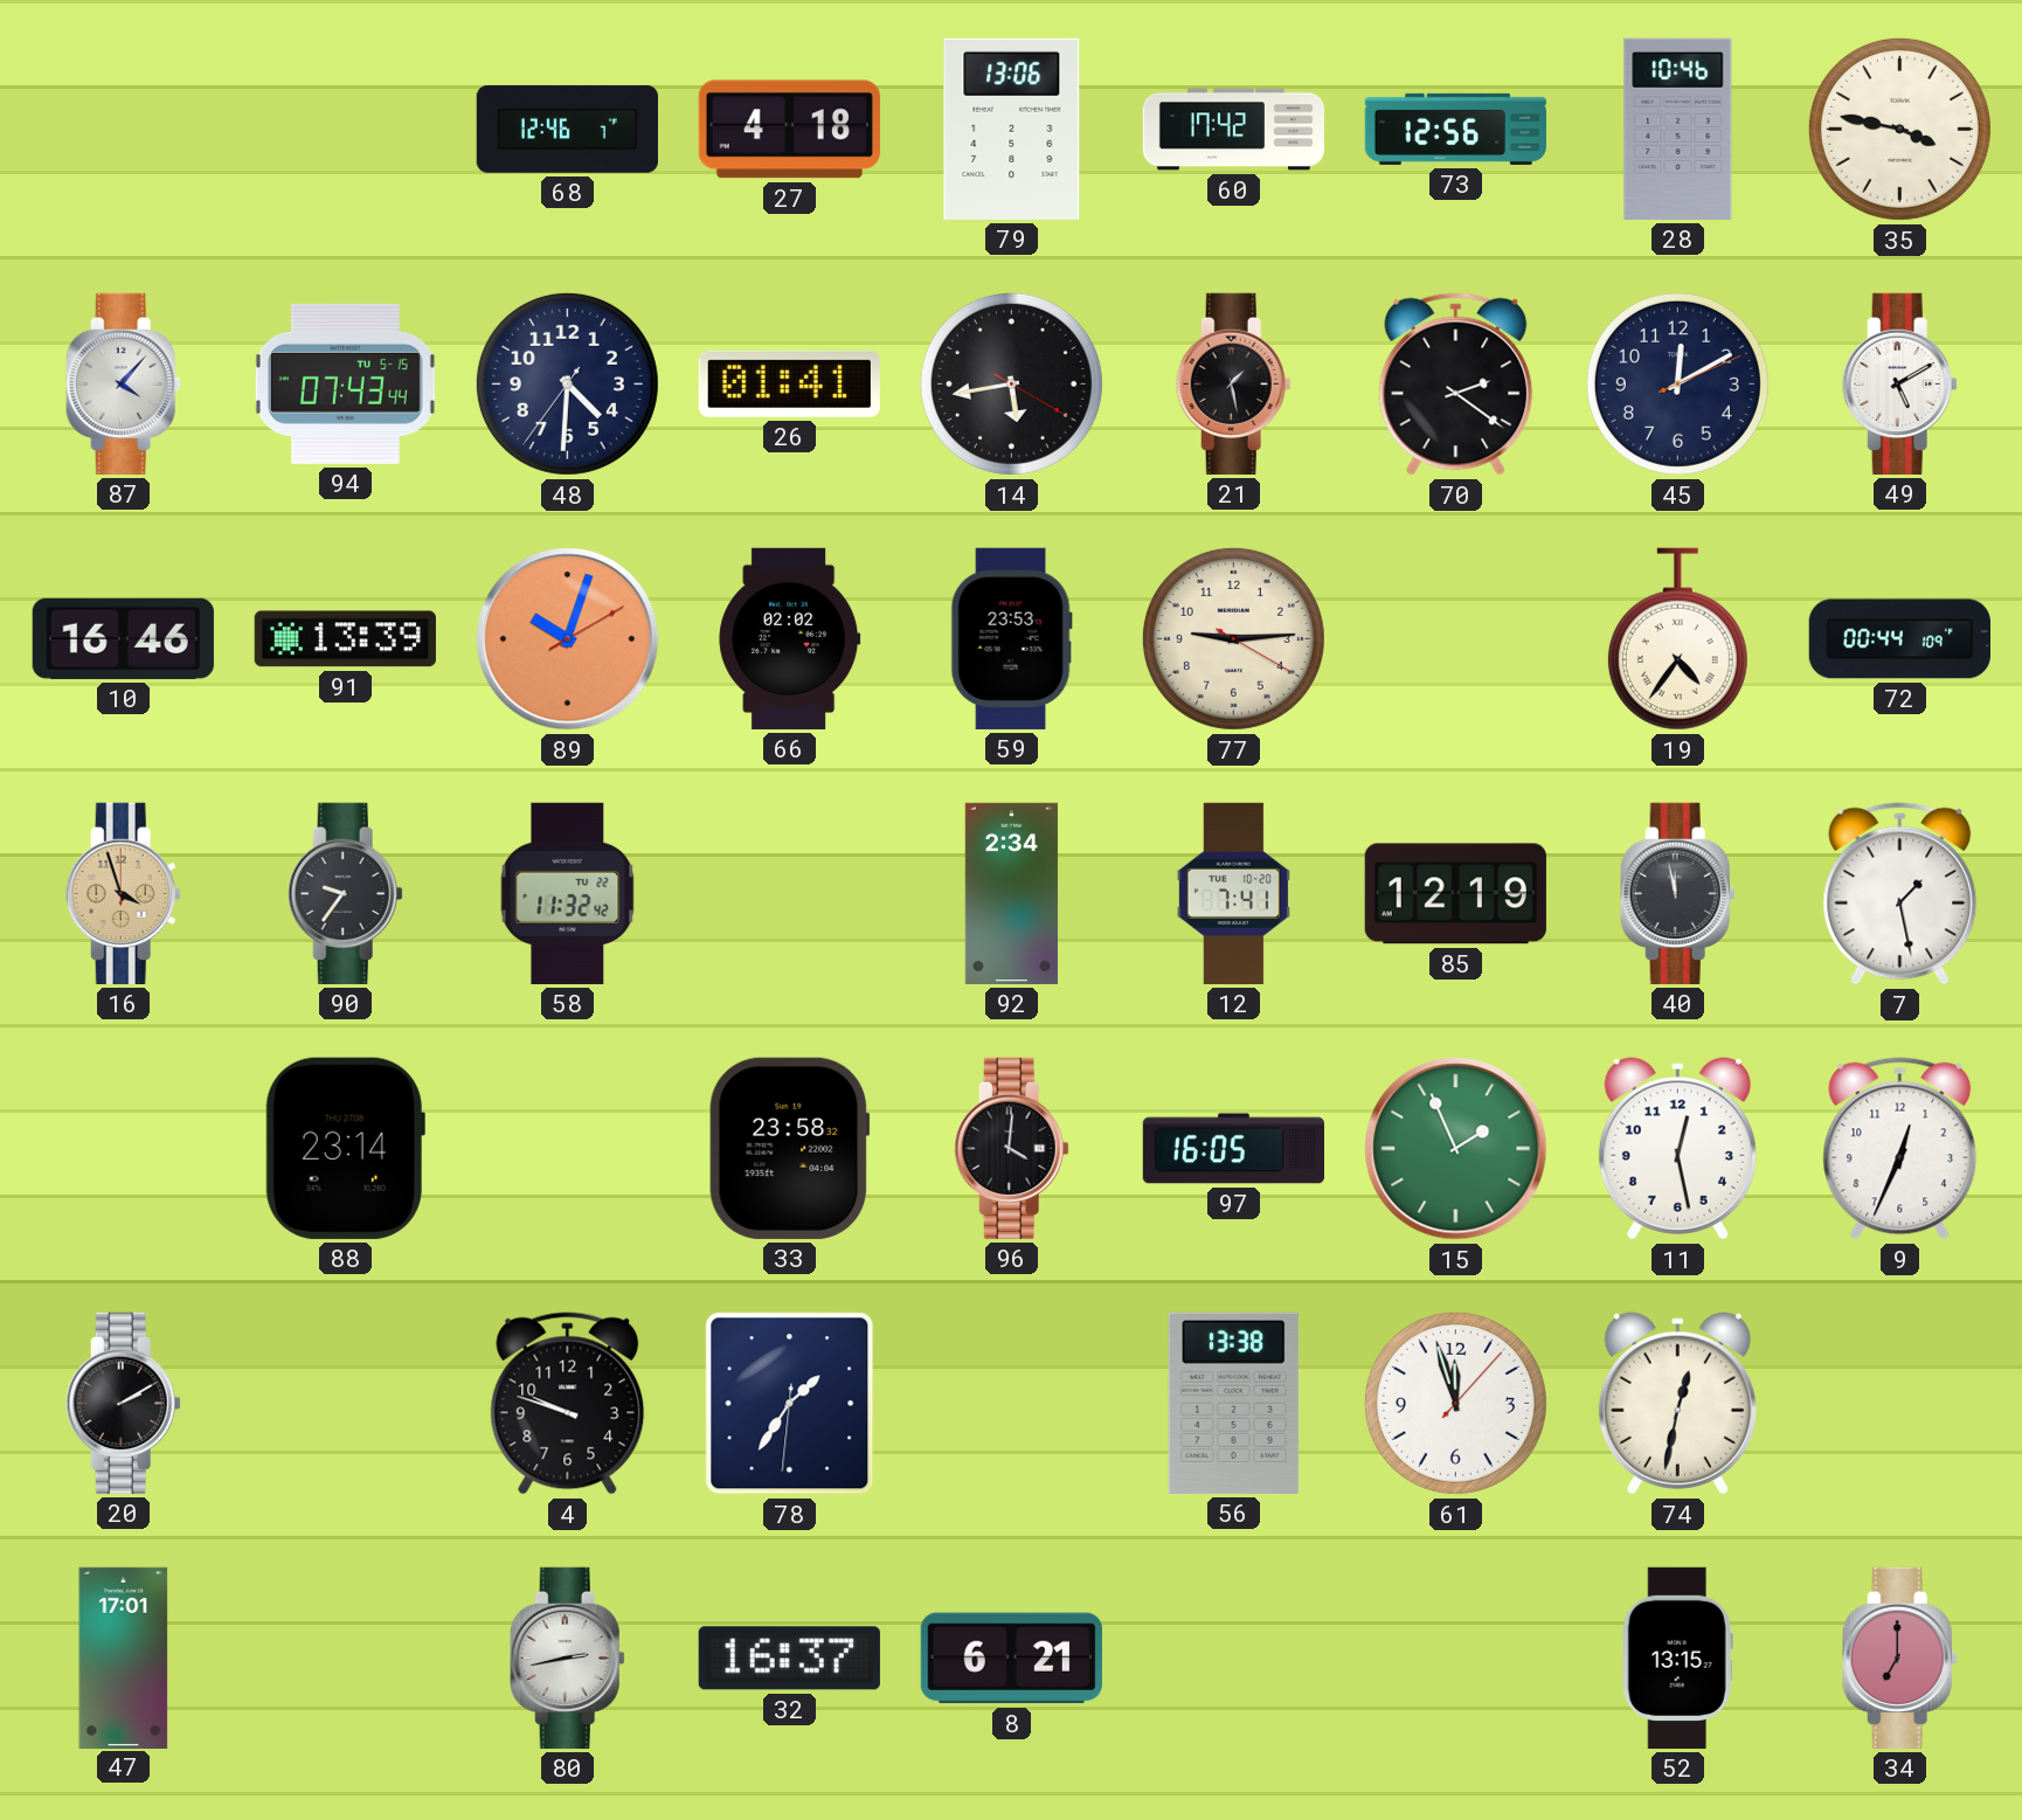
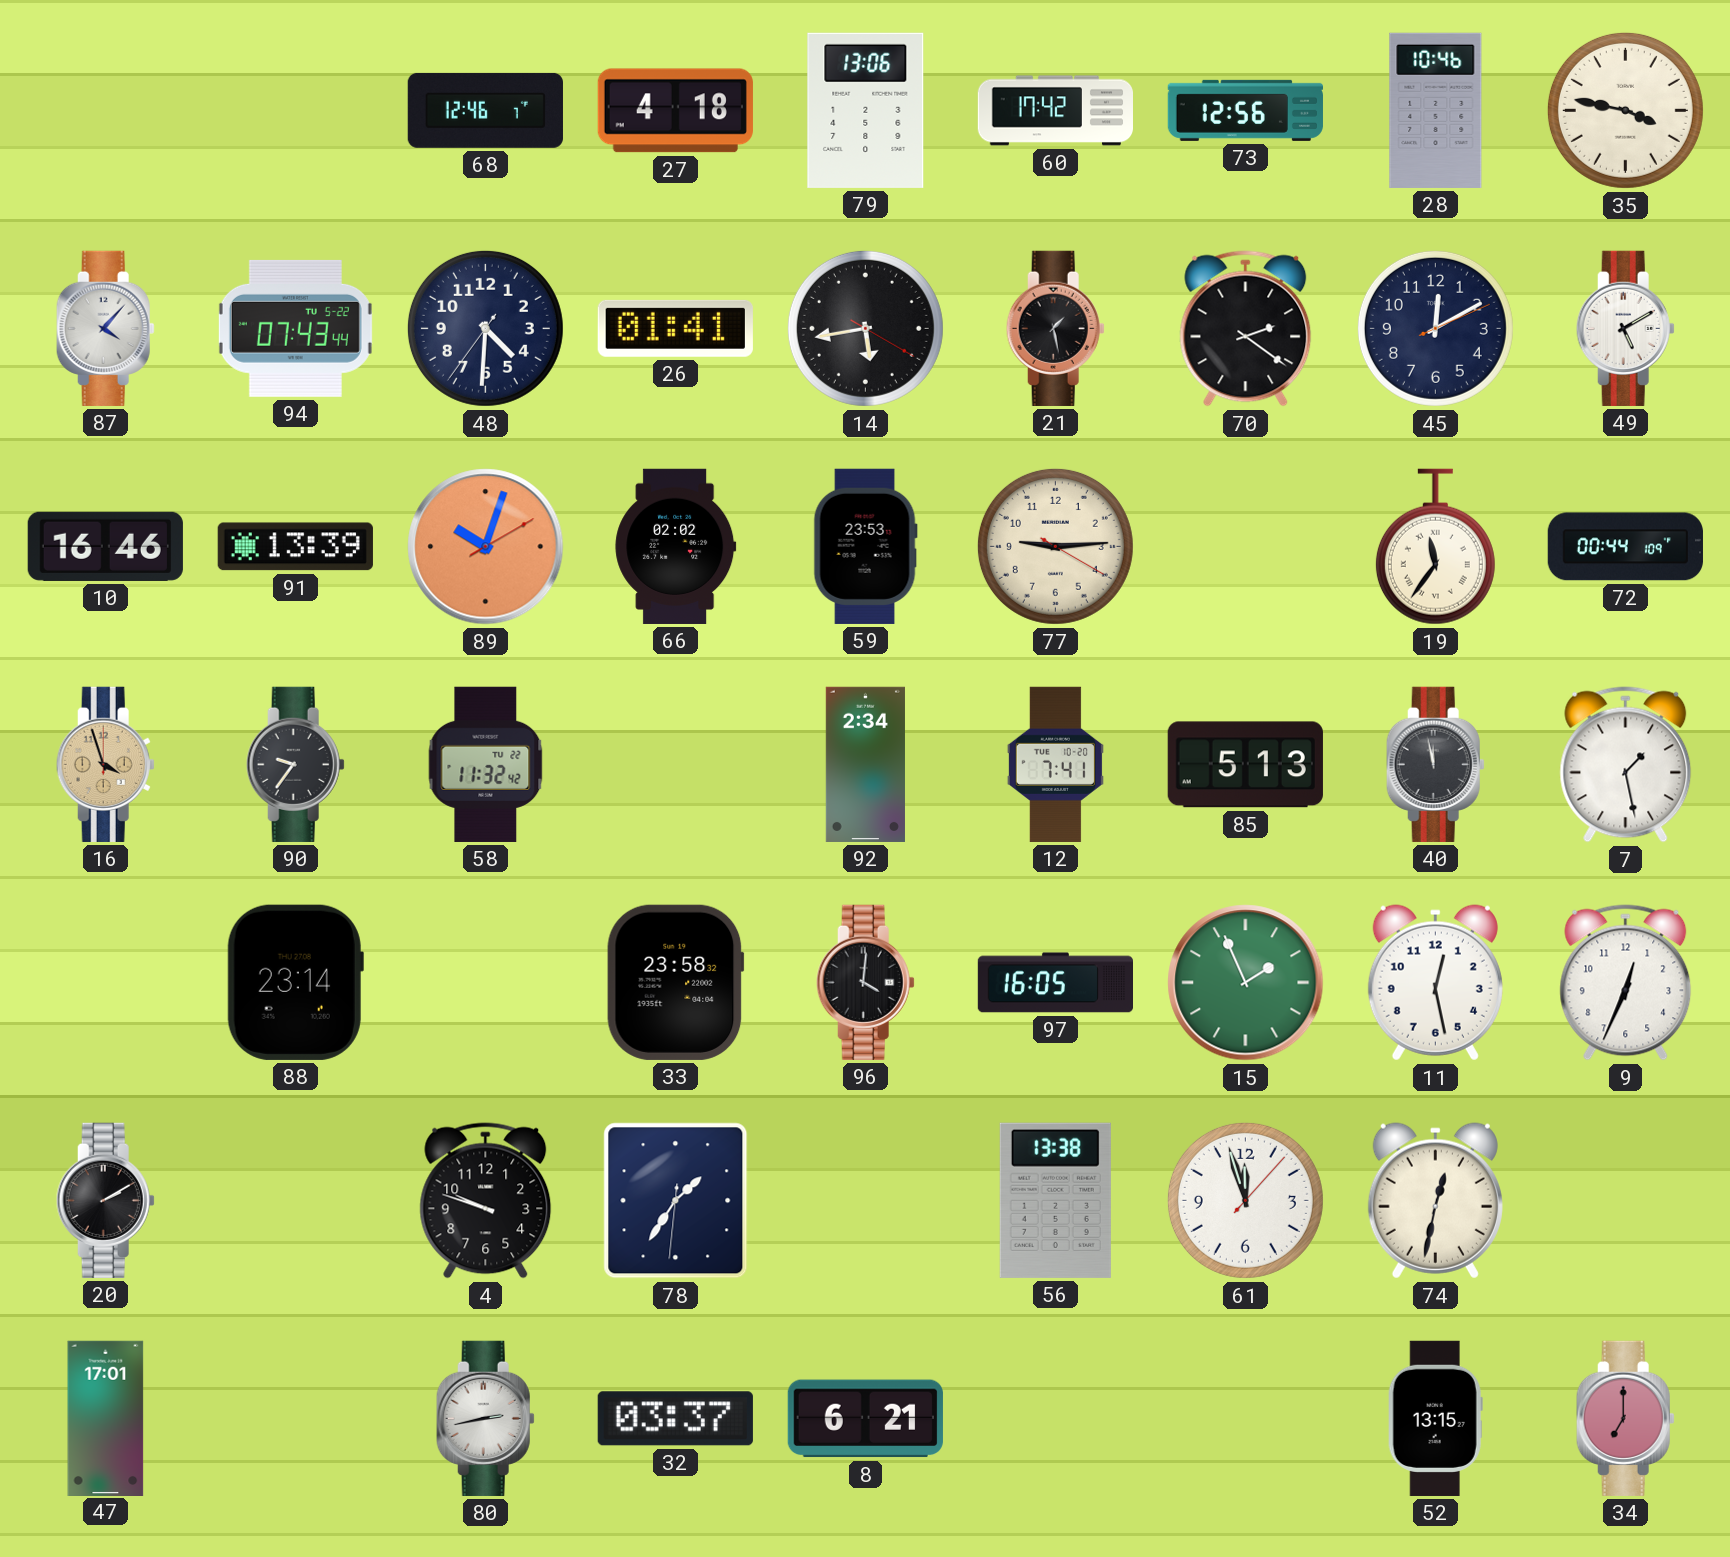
94 date: TU 5-15 -> TU 5-22 (295, 328)
19: 4:36 -> 11:36 (1435, 547)
85: 12:19 -> 5:13 (1245, 765)
32: 16:37 -> 03:37 (675, 1419)
